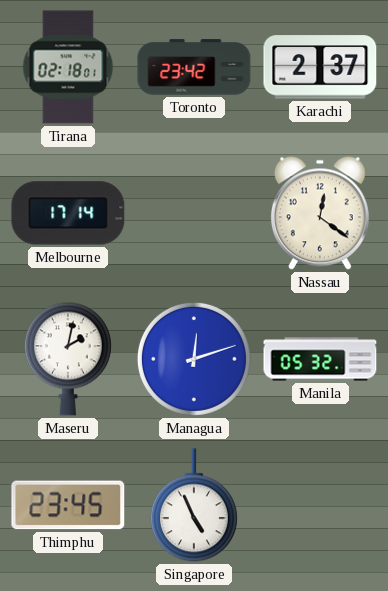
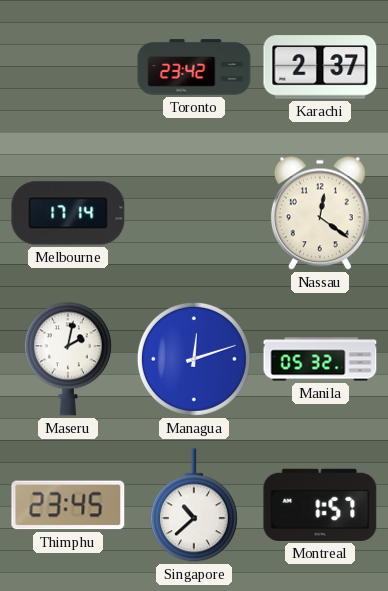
Tirana: 02:18 -> none (68, 67)
Singapore: 4:56 -> 10:38 (194, 505)
Montreal: none -> 1:57 (320, 505)
